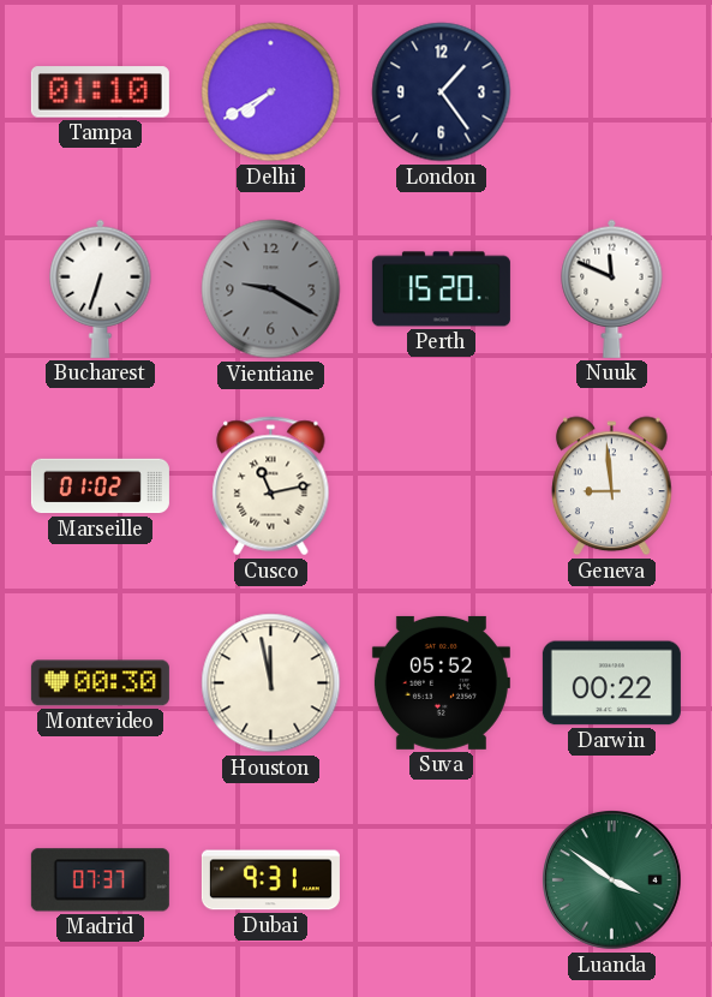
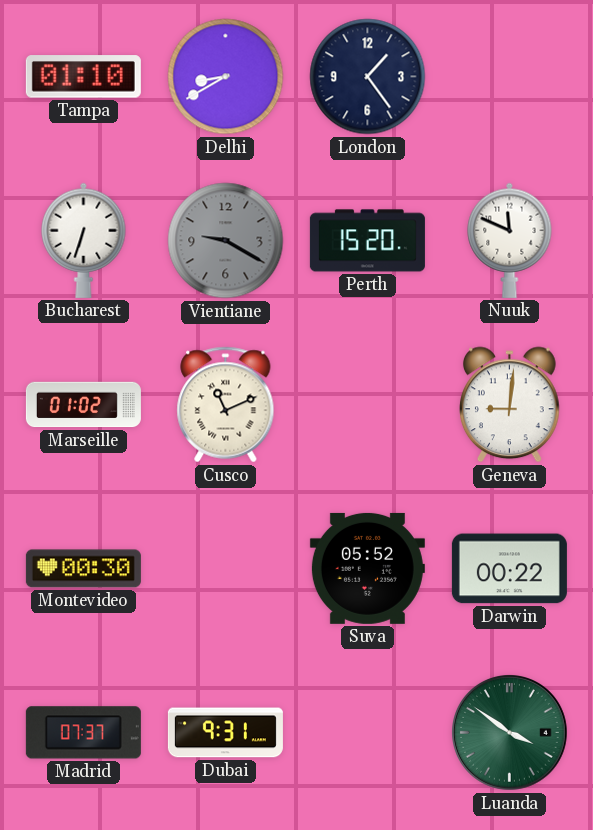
Delhi: 7:40 -> 8:40 (226, 77)
Cusco: 11:13 -> 11:11 (226, 405)
Geneva: 8:59 -> 9:01 (510, 405)
Houston: 11:58 -> none (271, 683)
